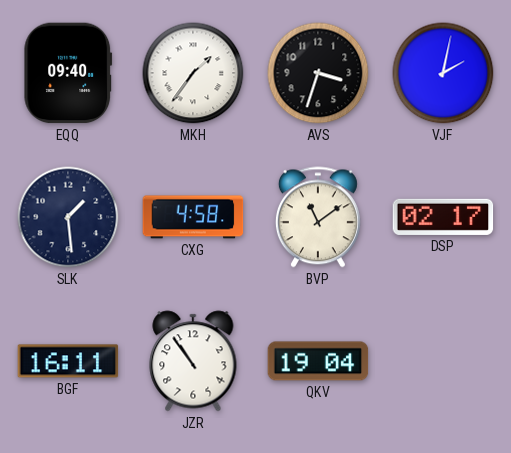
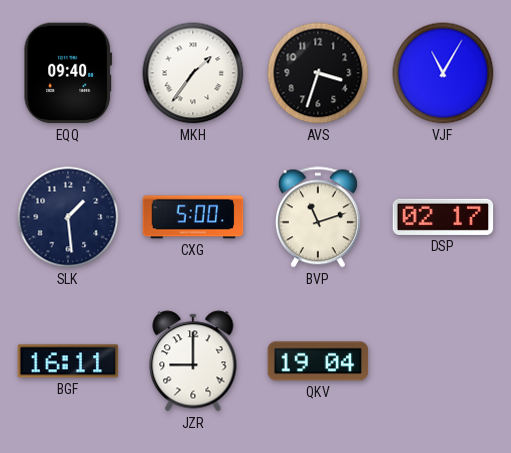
VJF: 2:02 -> 11:05 (443, 73)
CXG: 4:58 -> 5:00 (193, 217)
BVP: 11:09 -> 11:12 (318, 217)
JZR: 10:54 -> 9:00 (193, 361)
